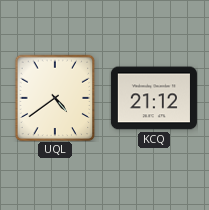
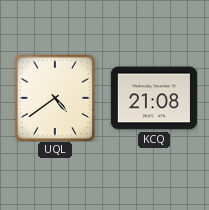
KCQ: 21:12 -> 21:08 (154, 98)
